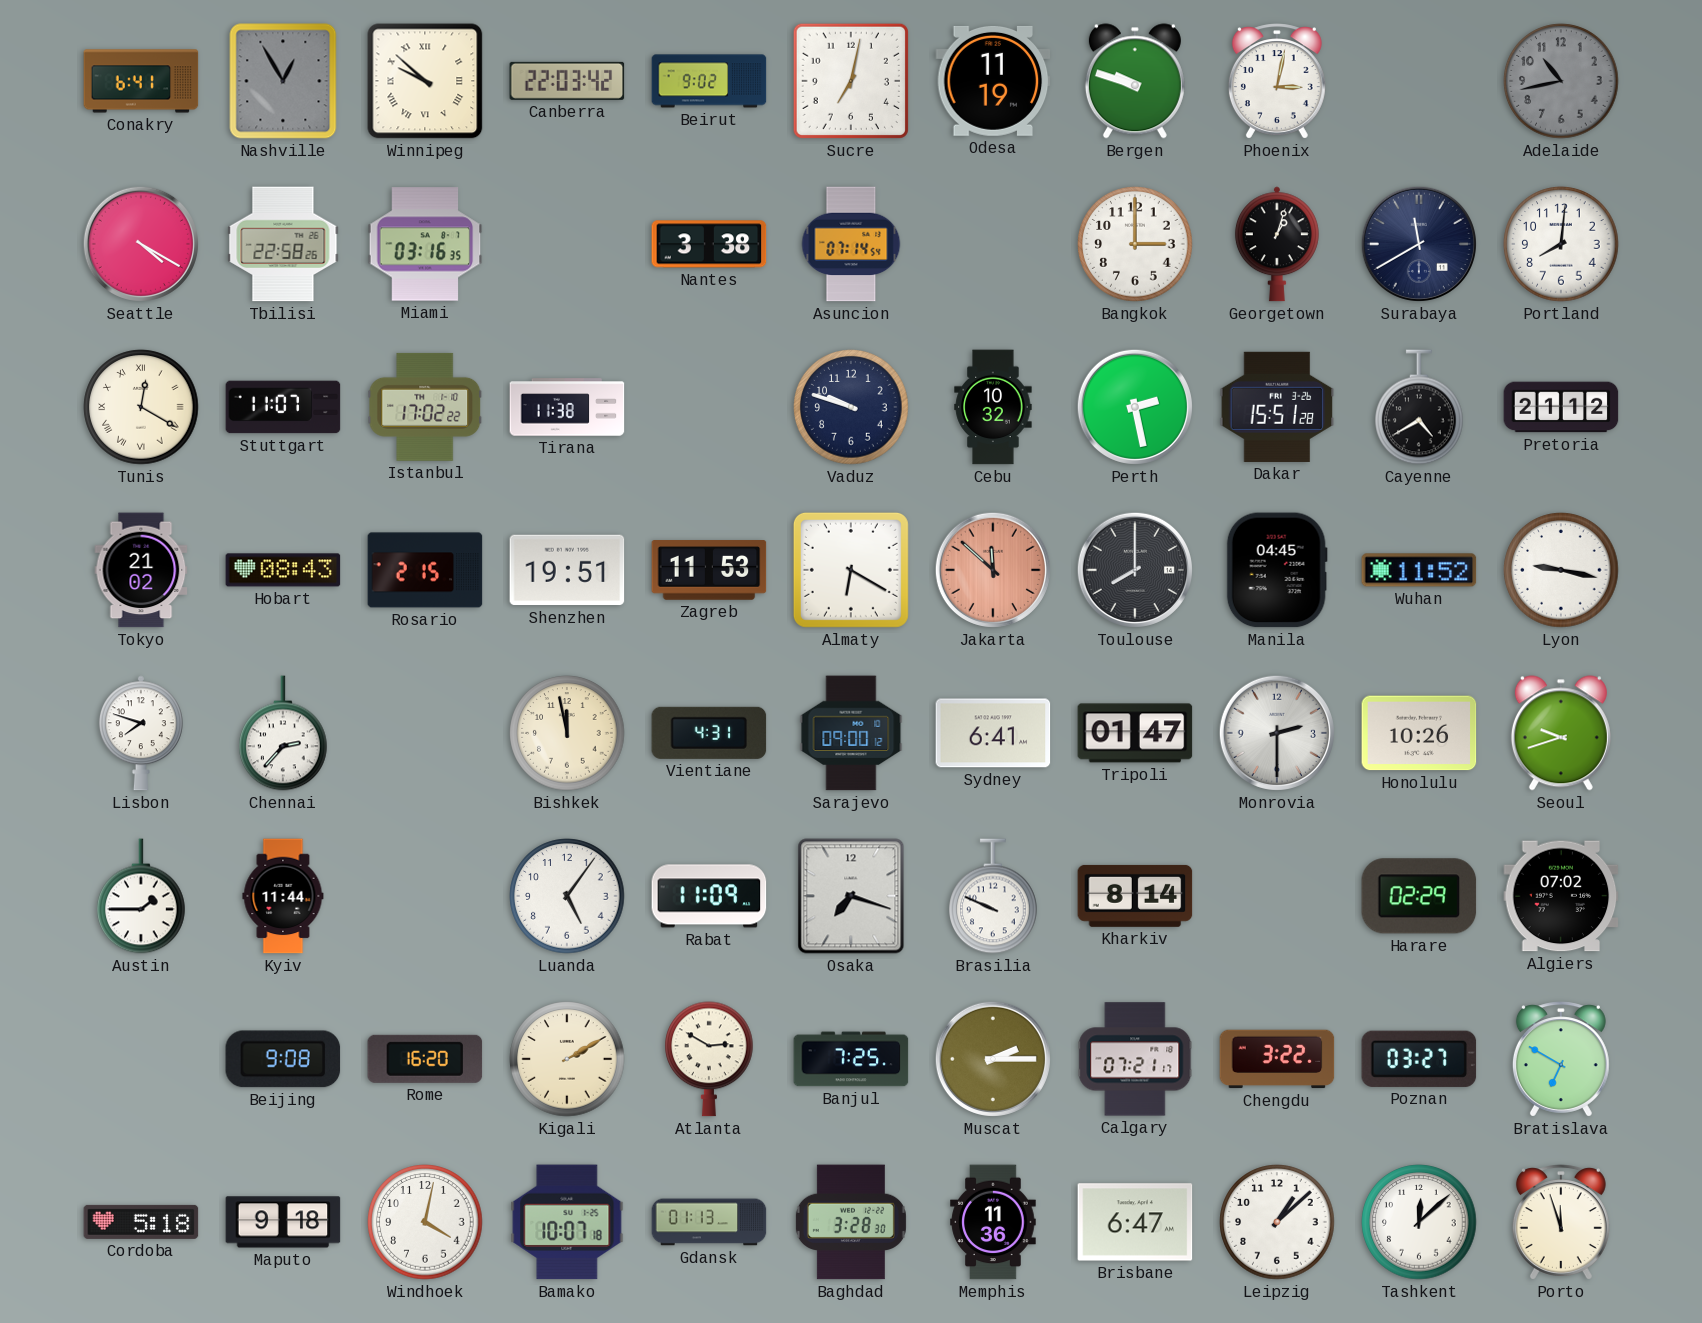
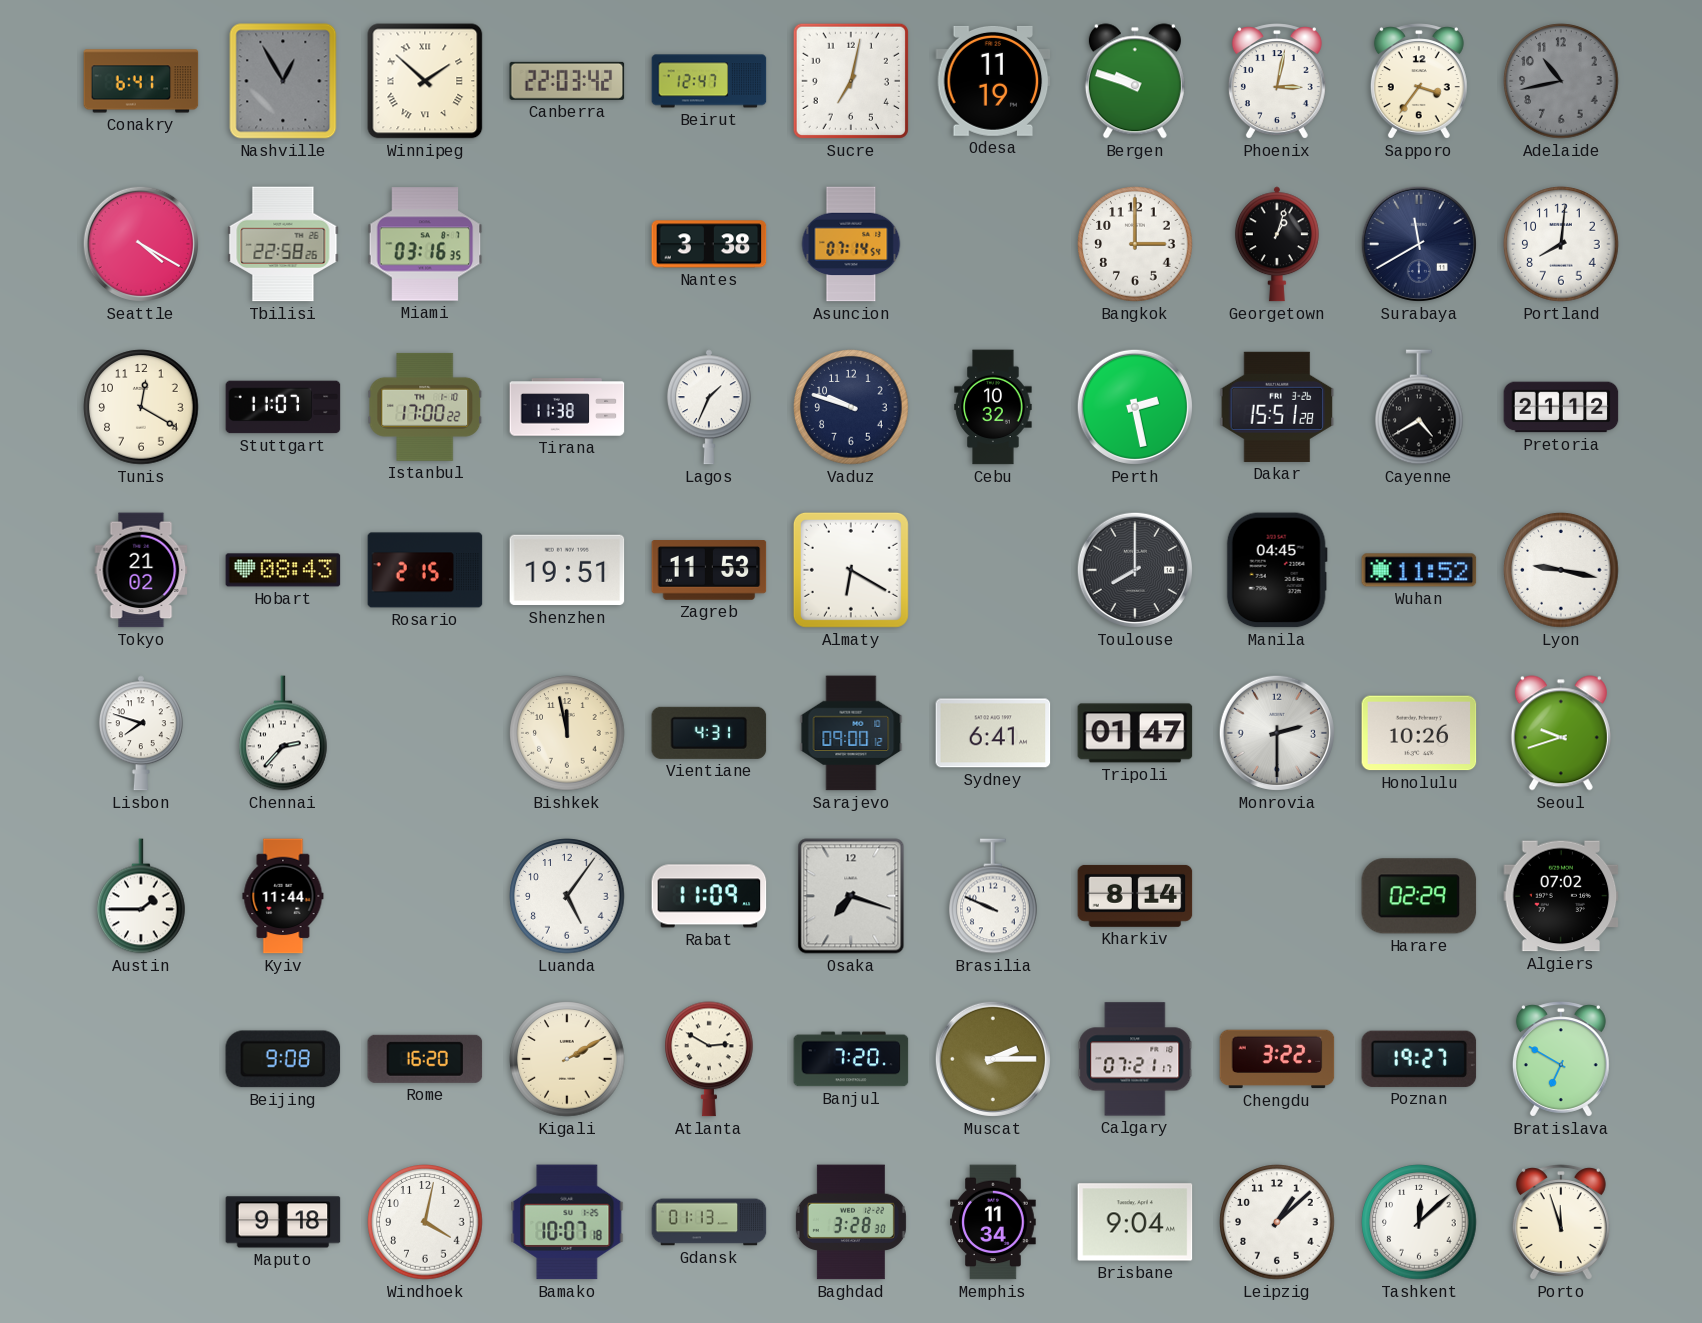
Winnipeg: 9:52 -> 1:52 (425, 81)
Beirut: 9:02 -> 12:47 (709, 81)
Sapporo: none -> 3:36 (1419, 81)
Tunis numerals: Roman -> Arabic (141, 407)
Istanbul: 17:02 -> 17:00 (425, 407)
Lagos: none -> 1:34 (709, 407)
Jakarta: 11:52 -> none (993, 570)
Banjul: 7:25 -> 7:20 (851, 1059)
Poznan: 03:27 -> 19:27 (1419, 1059)
Cordoba: 5:18 -> none (141, 1222)
Memphis: 11:36 -> 11:34 (993, 1222)
Brisbane: 6:47 -> 9:04 (1135, 1222)
